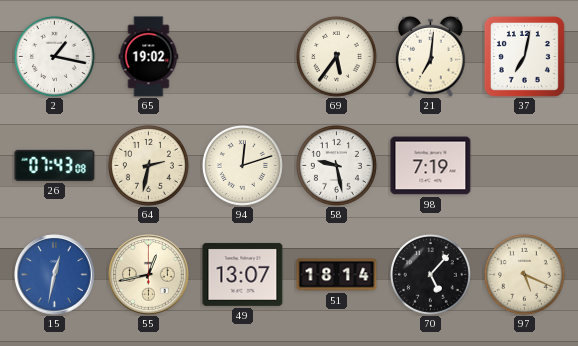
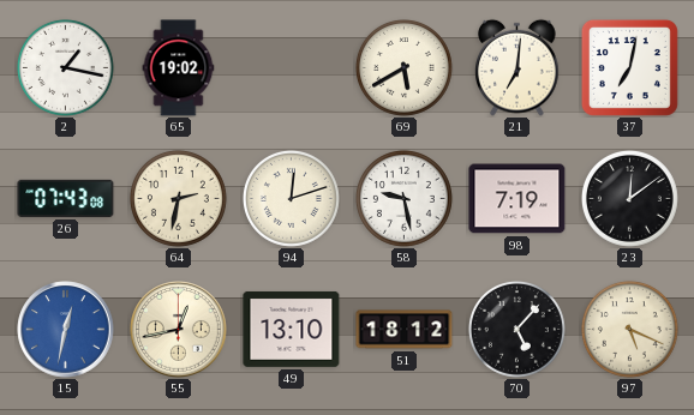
69: 5:36 -> 5:40 (403, 67)
23: none -> 12:09 (629, 198)
49: 13:07 -> 13:10 (292, 329)
51: 18:14 -> 18:12 (405, 330)
